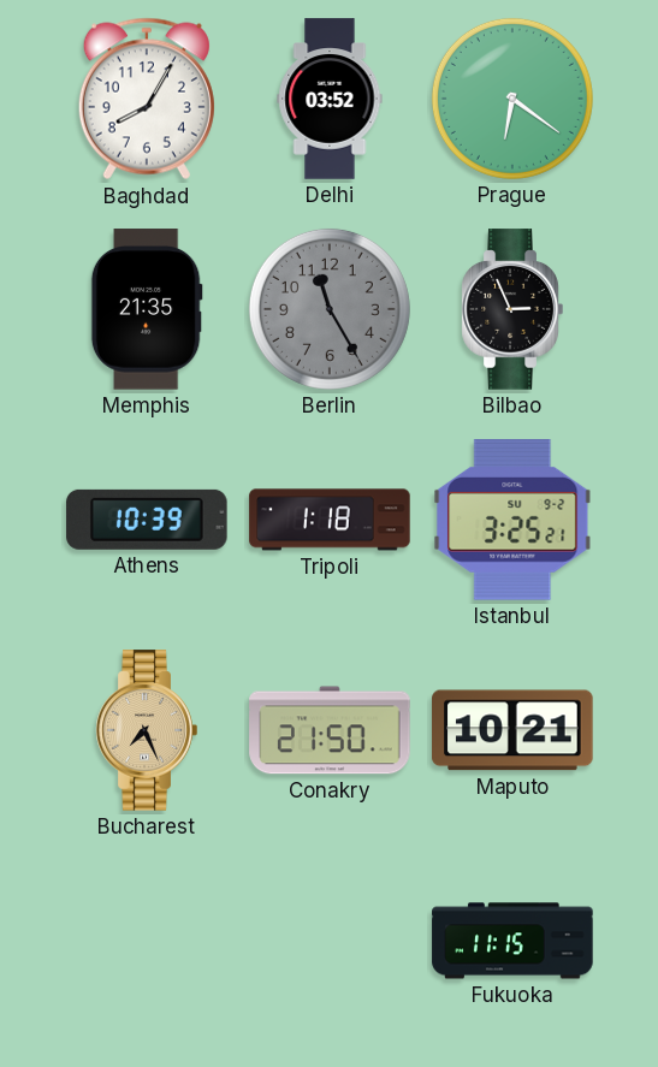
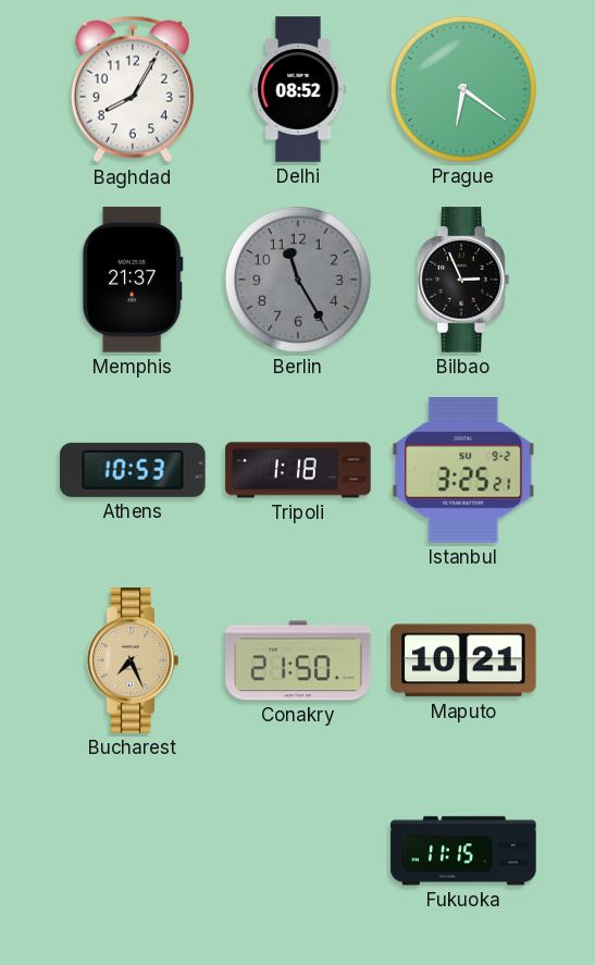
Delhi: 03:52 -> 08:52 (298, 89)
Memphis: 21:35 -> 21:37 (133, 280)
Athens: 10:39 -> 10:53 (133, 470)
